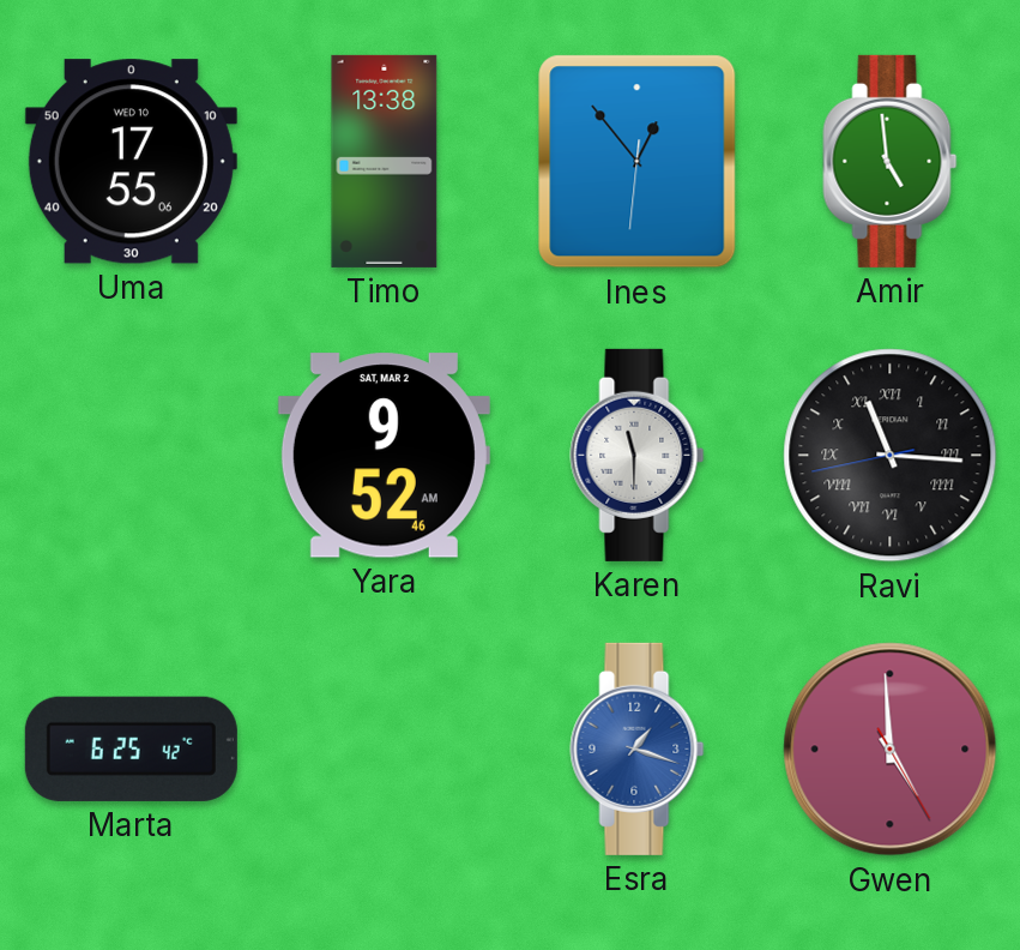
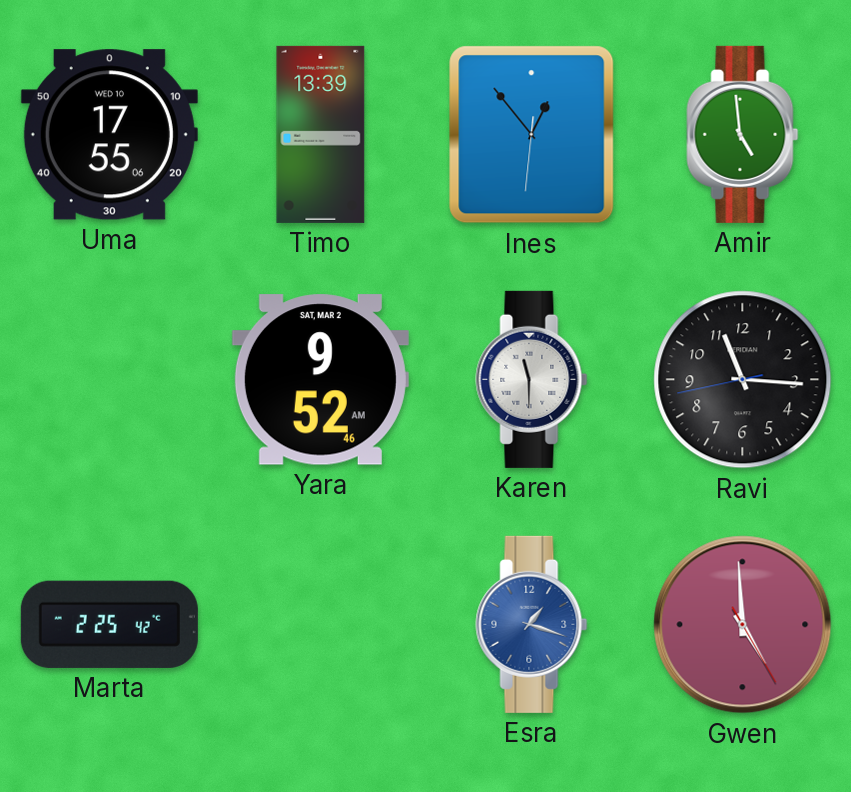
Timo: 13:38 -> 13:39 (321, 134)
Ravi numerals: Roman -> Arabic (743, 380)
Marta: 6:25 -> 2:25 (109, 624)
